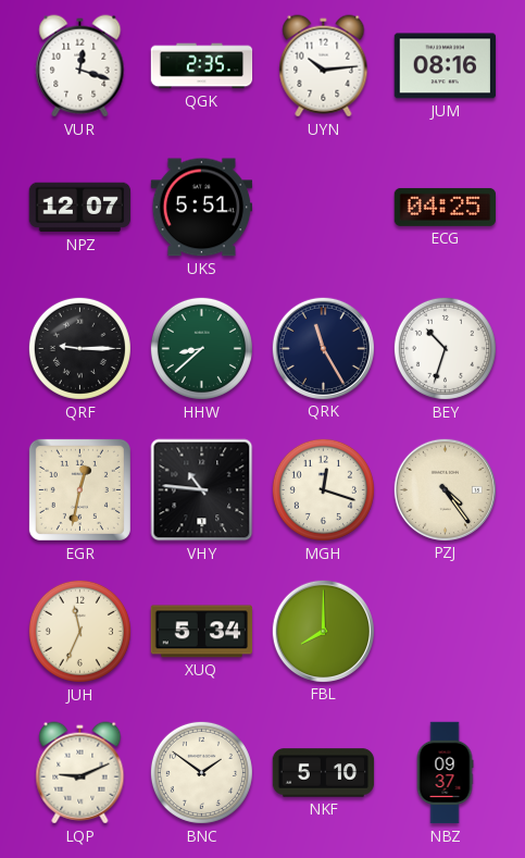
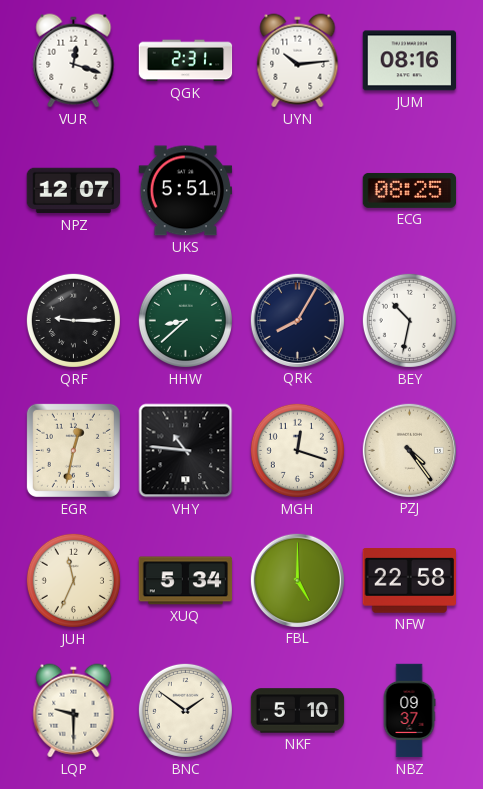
QGK: 2:35 -> 2:31 (186, 61)
ECG: 04:25 -> 08:25 (410, 190)
QRK: 11:25 -> 8:05 (297, 320)
BEY: 10:33 -> 10:32 (409, 320)
FBL: 8:00 -> 5:00 (297, 580)
NFW: none -> 22:58 (409, 581)
LQP: 9:11 -> 9:30 (74, 711)
